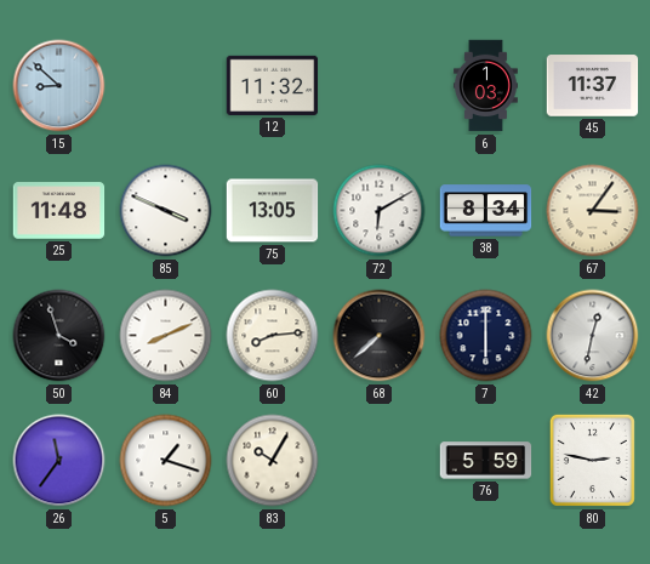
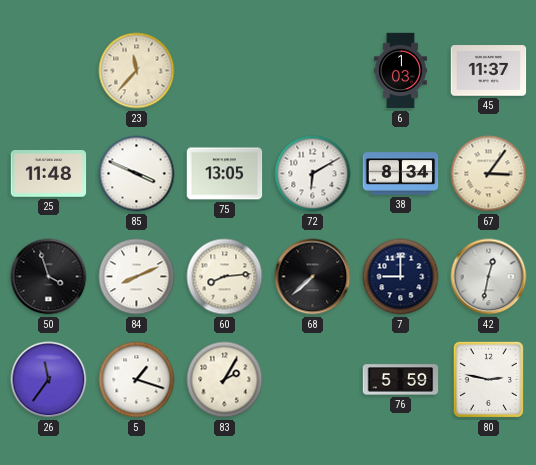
15: 8:52 -> none (59, 86)
23: none -> 11:37 (137, 71)
12: 11:32 -> none (273, 85)
7: 6:00 -> 9:00 (401, 277)
83: 10:05 -> 2:05 (225, 380)
